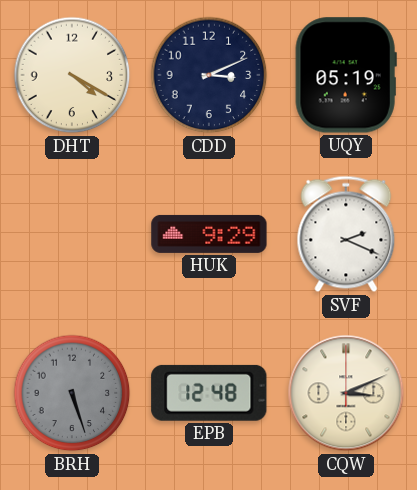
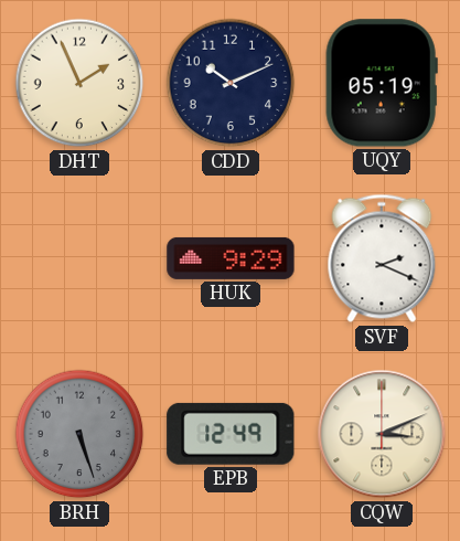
DHT: 4:20 -> 1:56 (79, 83)
CDD: 3:11 -> 10:11 (231, 83)
EPB: 12:48 -> 12:49 (231, 434)
